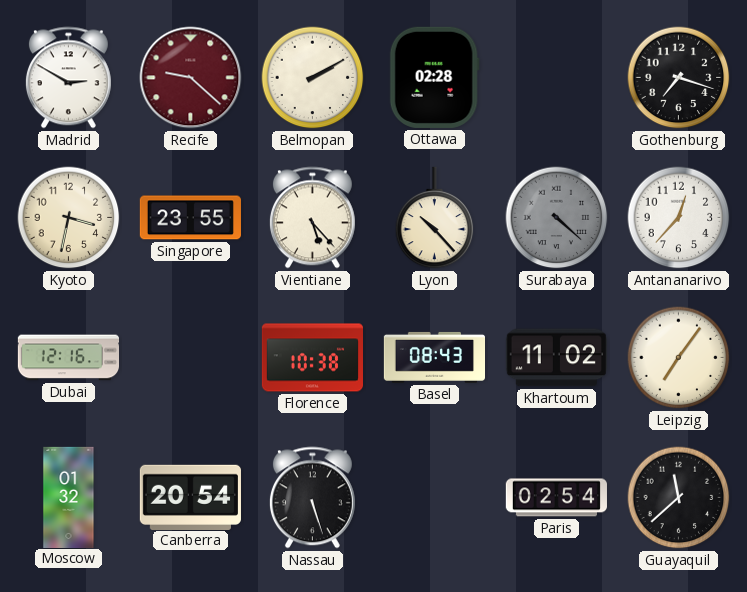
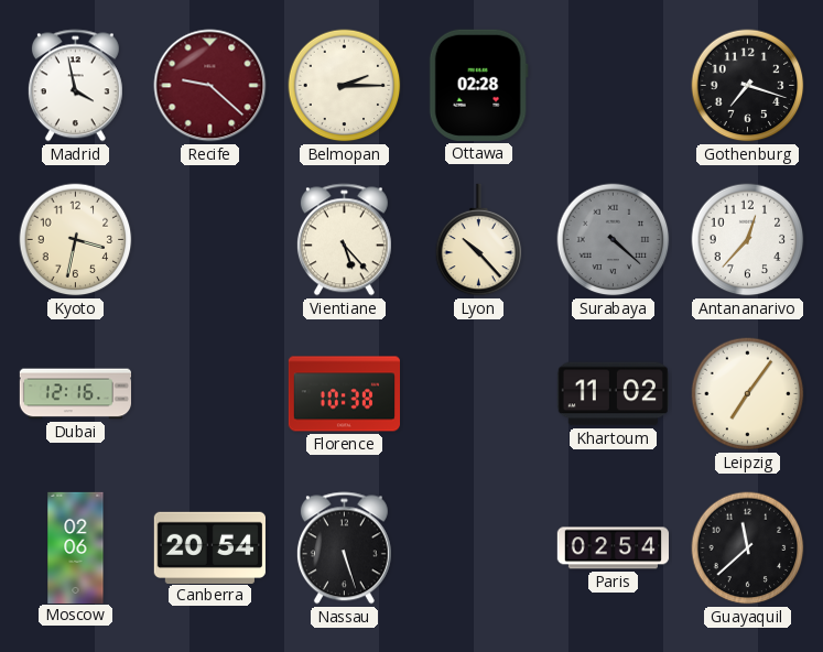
Madrid: 2:50 -> 3:58 (75, 86)
Belmopan: 2:10 -> 2:15 (345, 86)
Singapore: 23:55 -> none (190, 218)
Basel: 08:43 -> none (434, 357)
Moscow: 01:32 -> 02:06 (76, 547)
